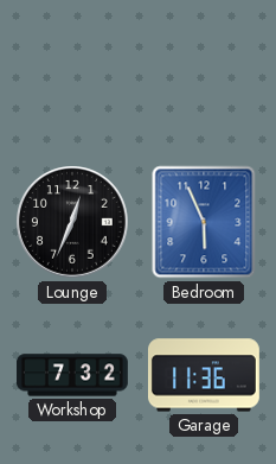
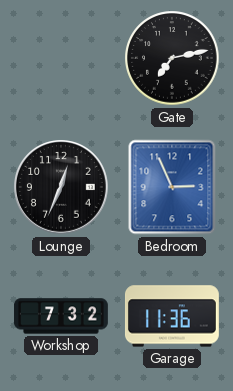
Gate: none -> 7:13 (172, 58)
Bedroom: 5:56 -> 2:56 (172, 187)
